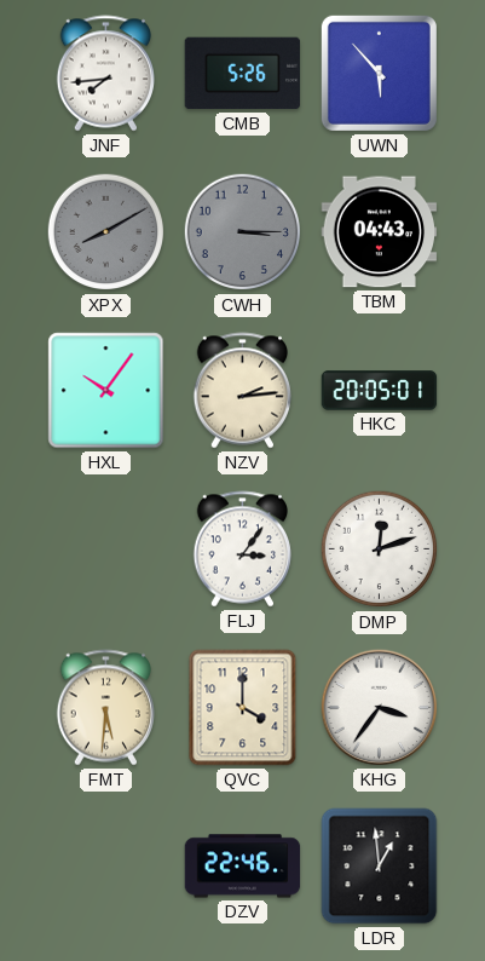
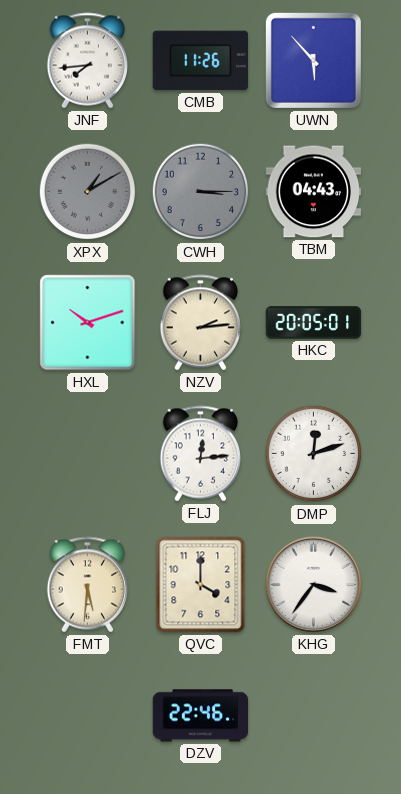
CMB: 5:26 -> 11:26 (201, 61)
XPX: 8:10 -> 1:10 (88, 192)
HXL: 10:06 -> 10:12 (88, 323)
FLJ: 3:06 -> 12:14 (200, 454)
LDR: 12:59 -> none (380, 867)
